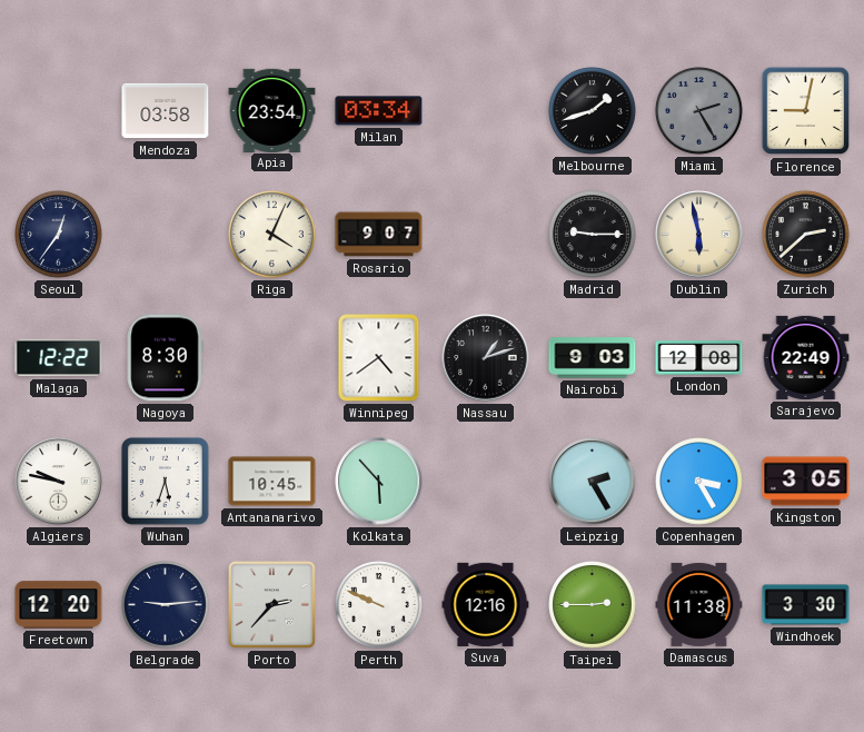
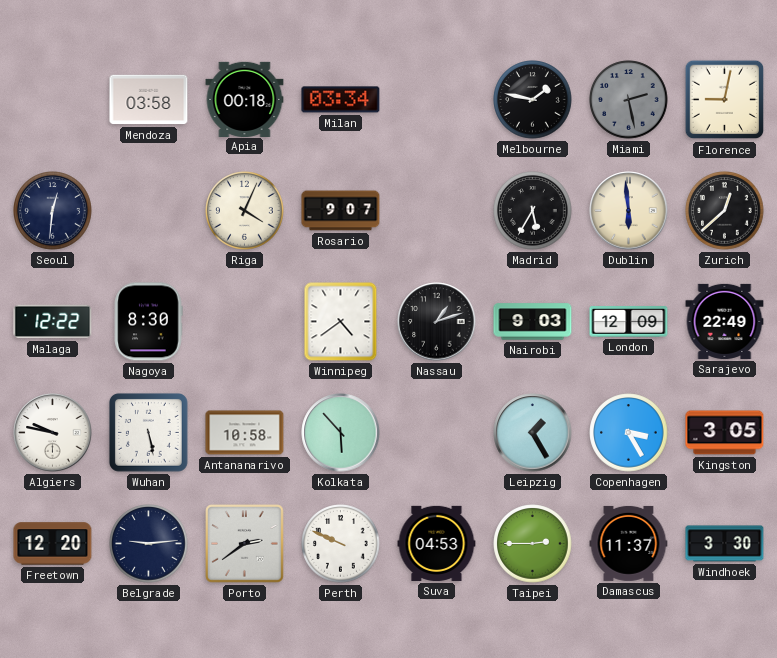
Apia: 23:54 -> 00:18 (245, 99)
Melbourne: 1:42 -> 1:47 (533, 100)
Miami: 2:25 -> 2:28 (629, 100)
Seoul: 12:36 -> 12:31 (53, 211)
Madrid: 9:15 -> 5:35 (533, 211)
Dublin: 5:58 -> 5:59 (629, 211)
Zurich: 2:38 -> 12:38 (725, 211)
London: 12:08 -> 12:09 (629, 322)
Wuhan: 5:33 -> 5:28 (148, 432)
Antananarivo: 10:45 -> 10:58 (245, 433)
Leipzig: 2:25 -> 1:25 (533, 433)
Porto: 2:37 -> 2:39 (245, 544)
Suva: 12:16 -> 04:53 (437, 543)
Damascus: 11:38 -> 11:37 (629, 543)
